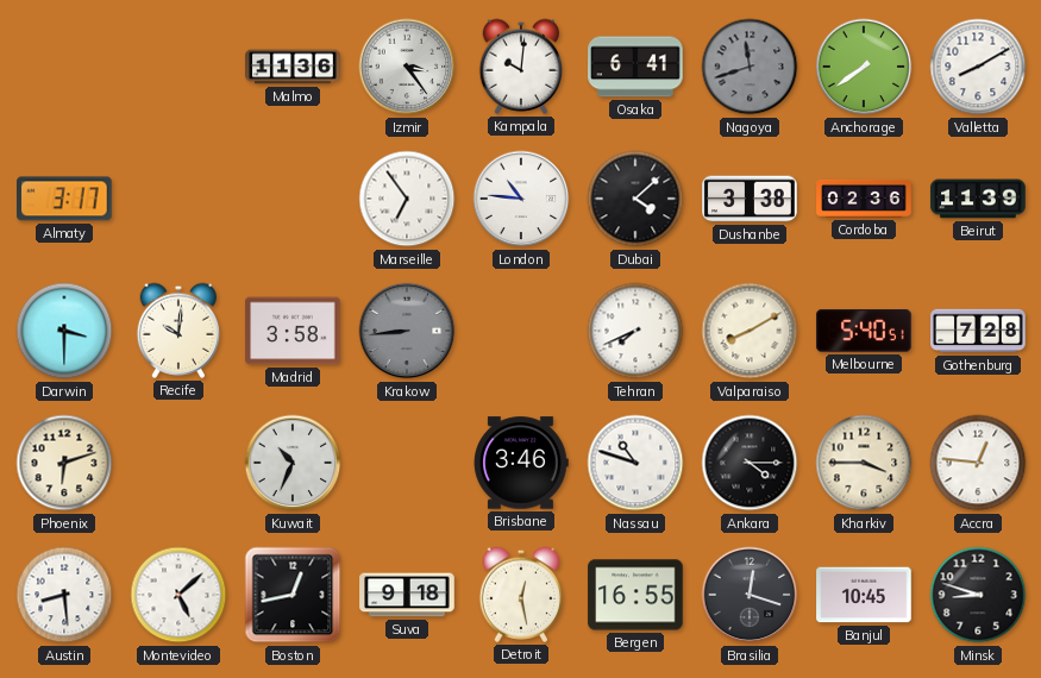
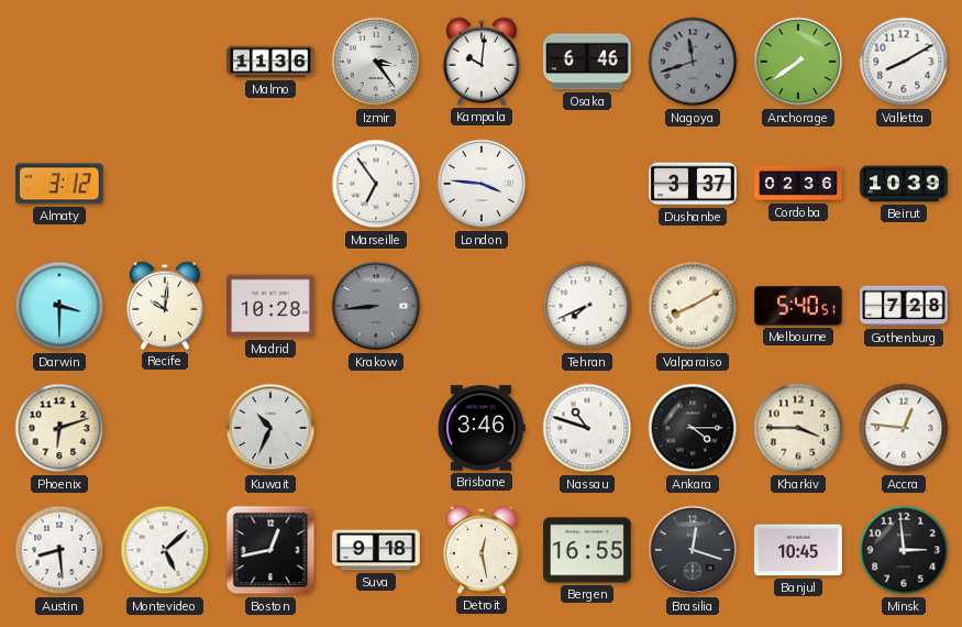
Osaka: 6:41 -> 6:46 (587, 62)
Almaty: 3:17 -> 3:12 (60, 184)
London: 10:46 -> 3:46 (482, 184)
Dubai: 4:08 -> none (635, 199)
Dushanbe: 3:38 -> 3:37 (693, 184)
Beirut: 11:39 -> 10:39 (904, 184)
Madrid: 3:58 -> 10:28 (270, 306)
Minsk: 8:48 -> 2:59 (904, 550)
